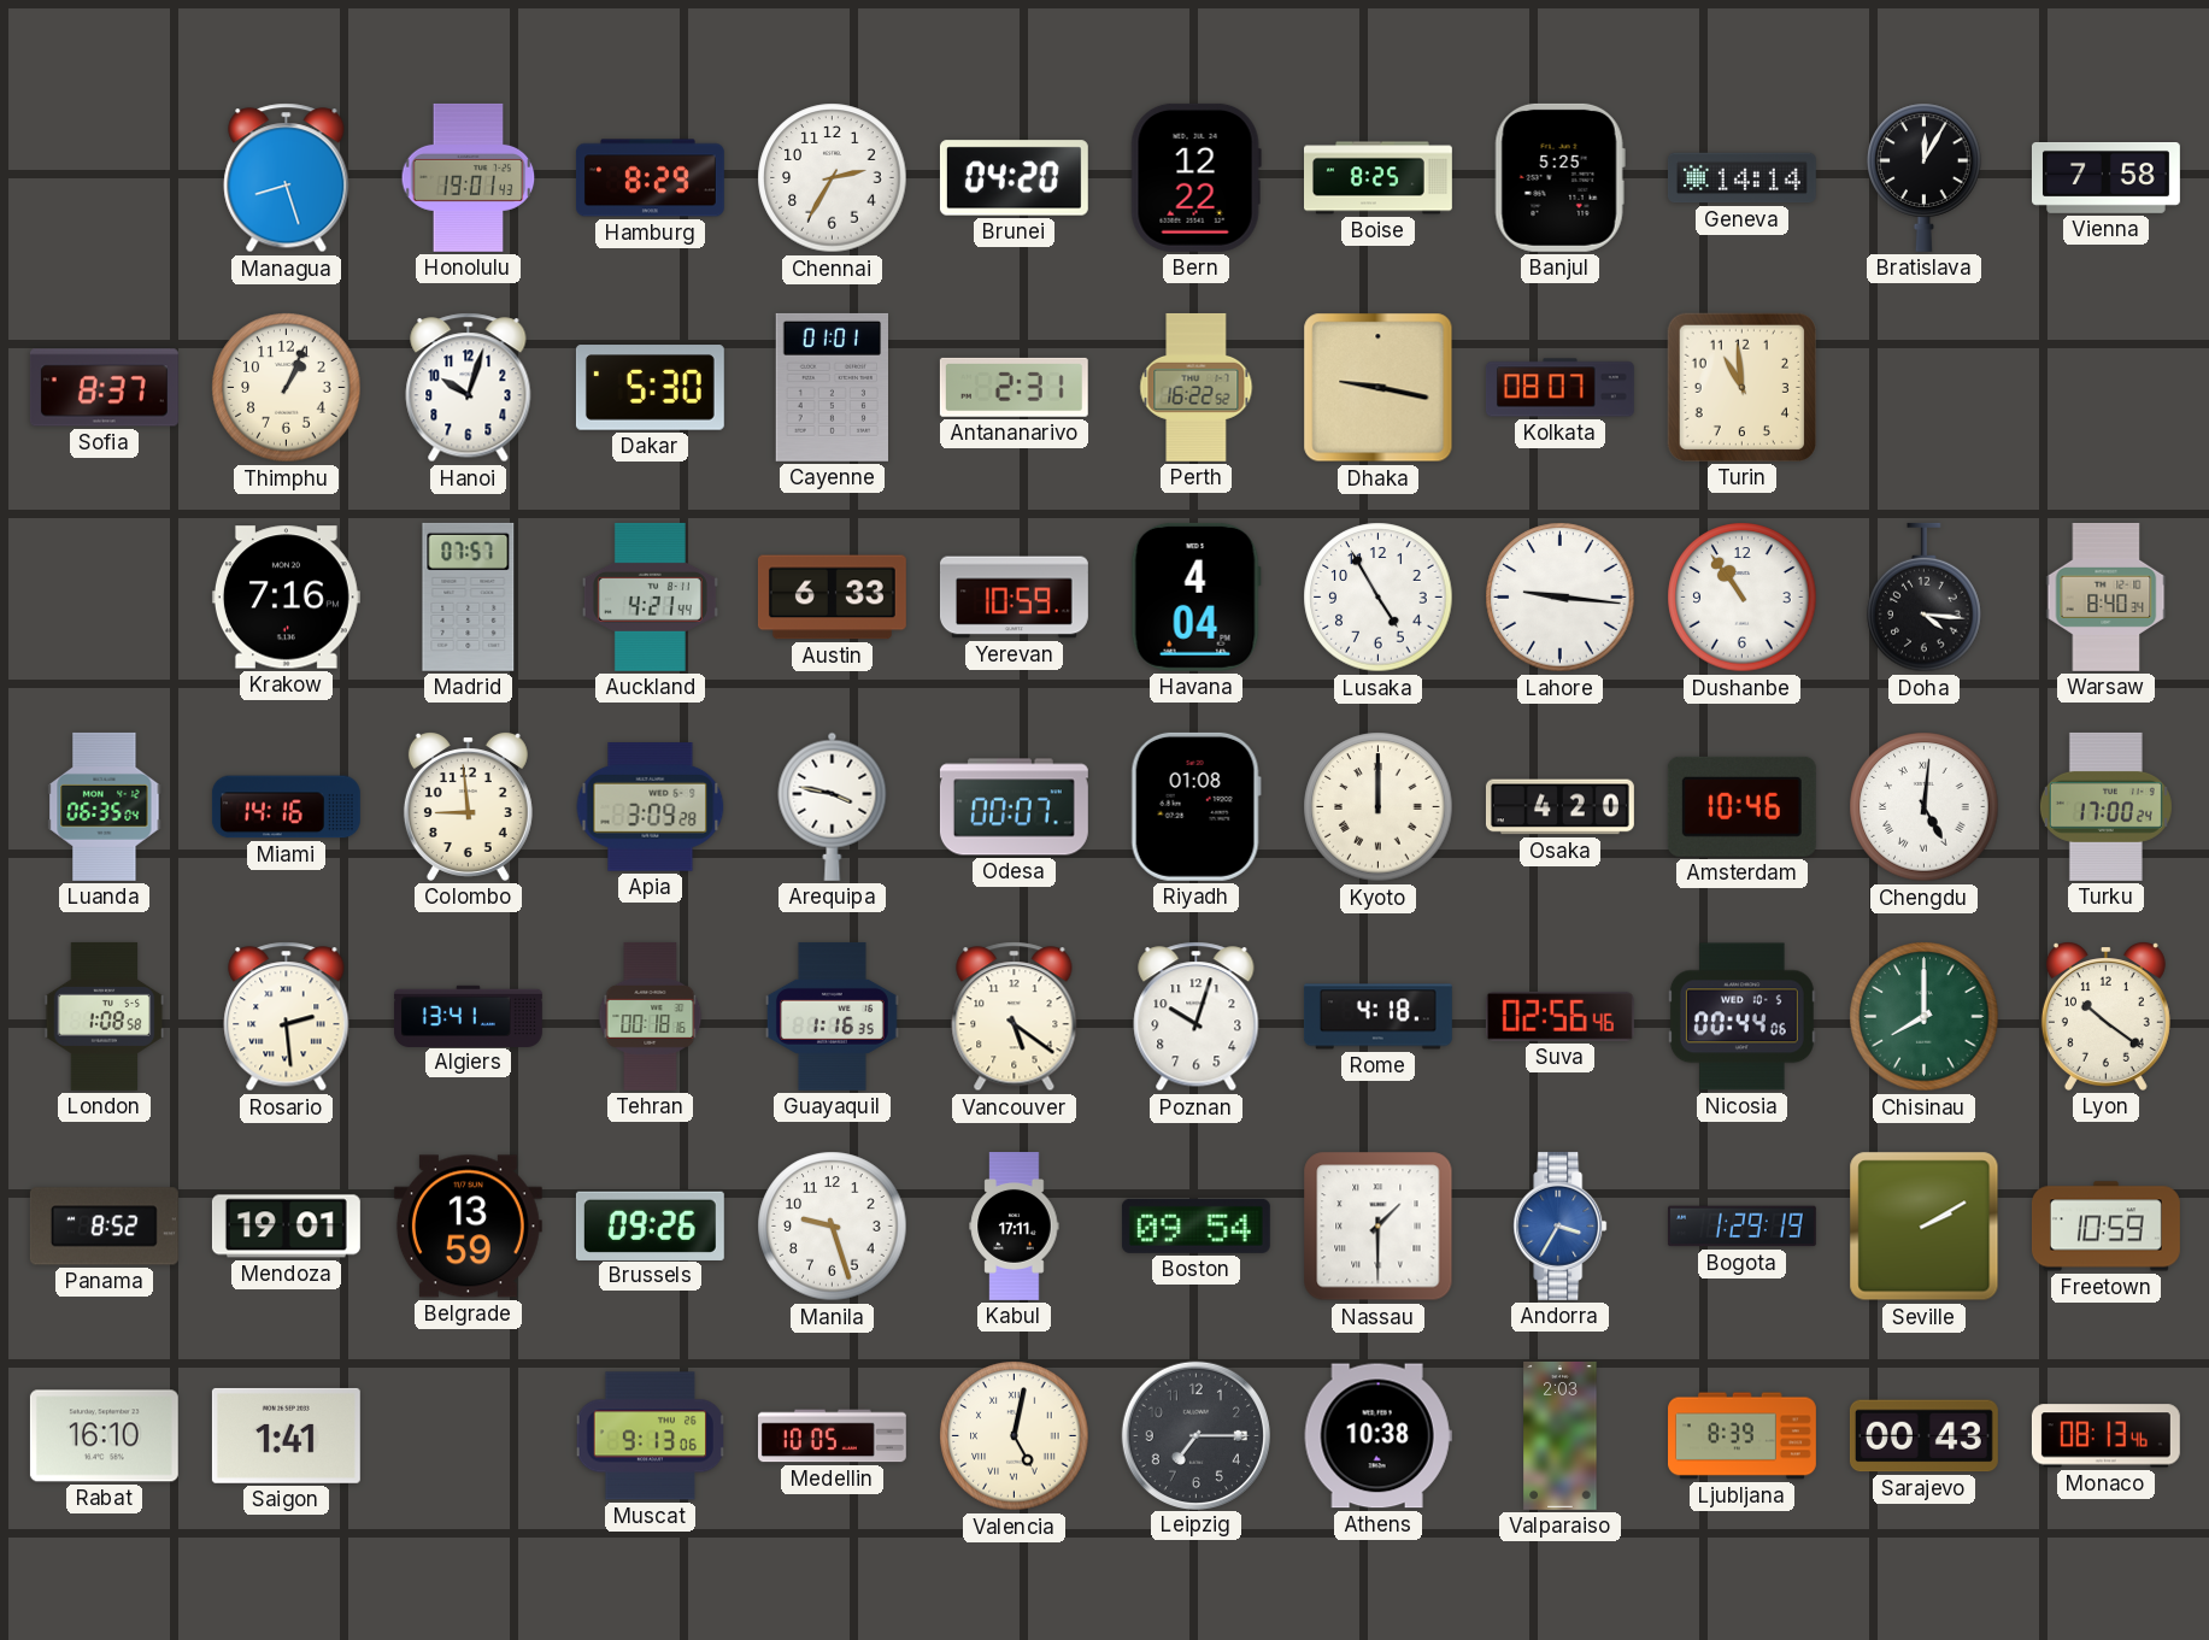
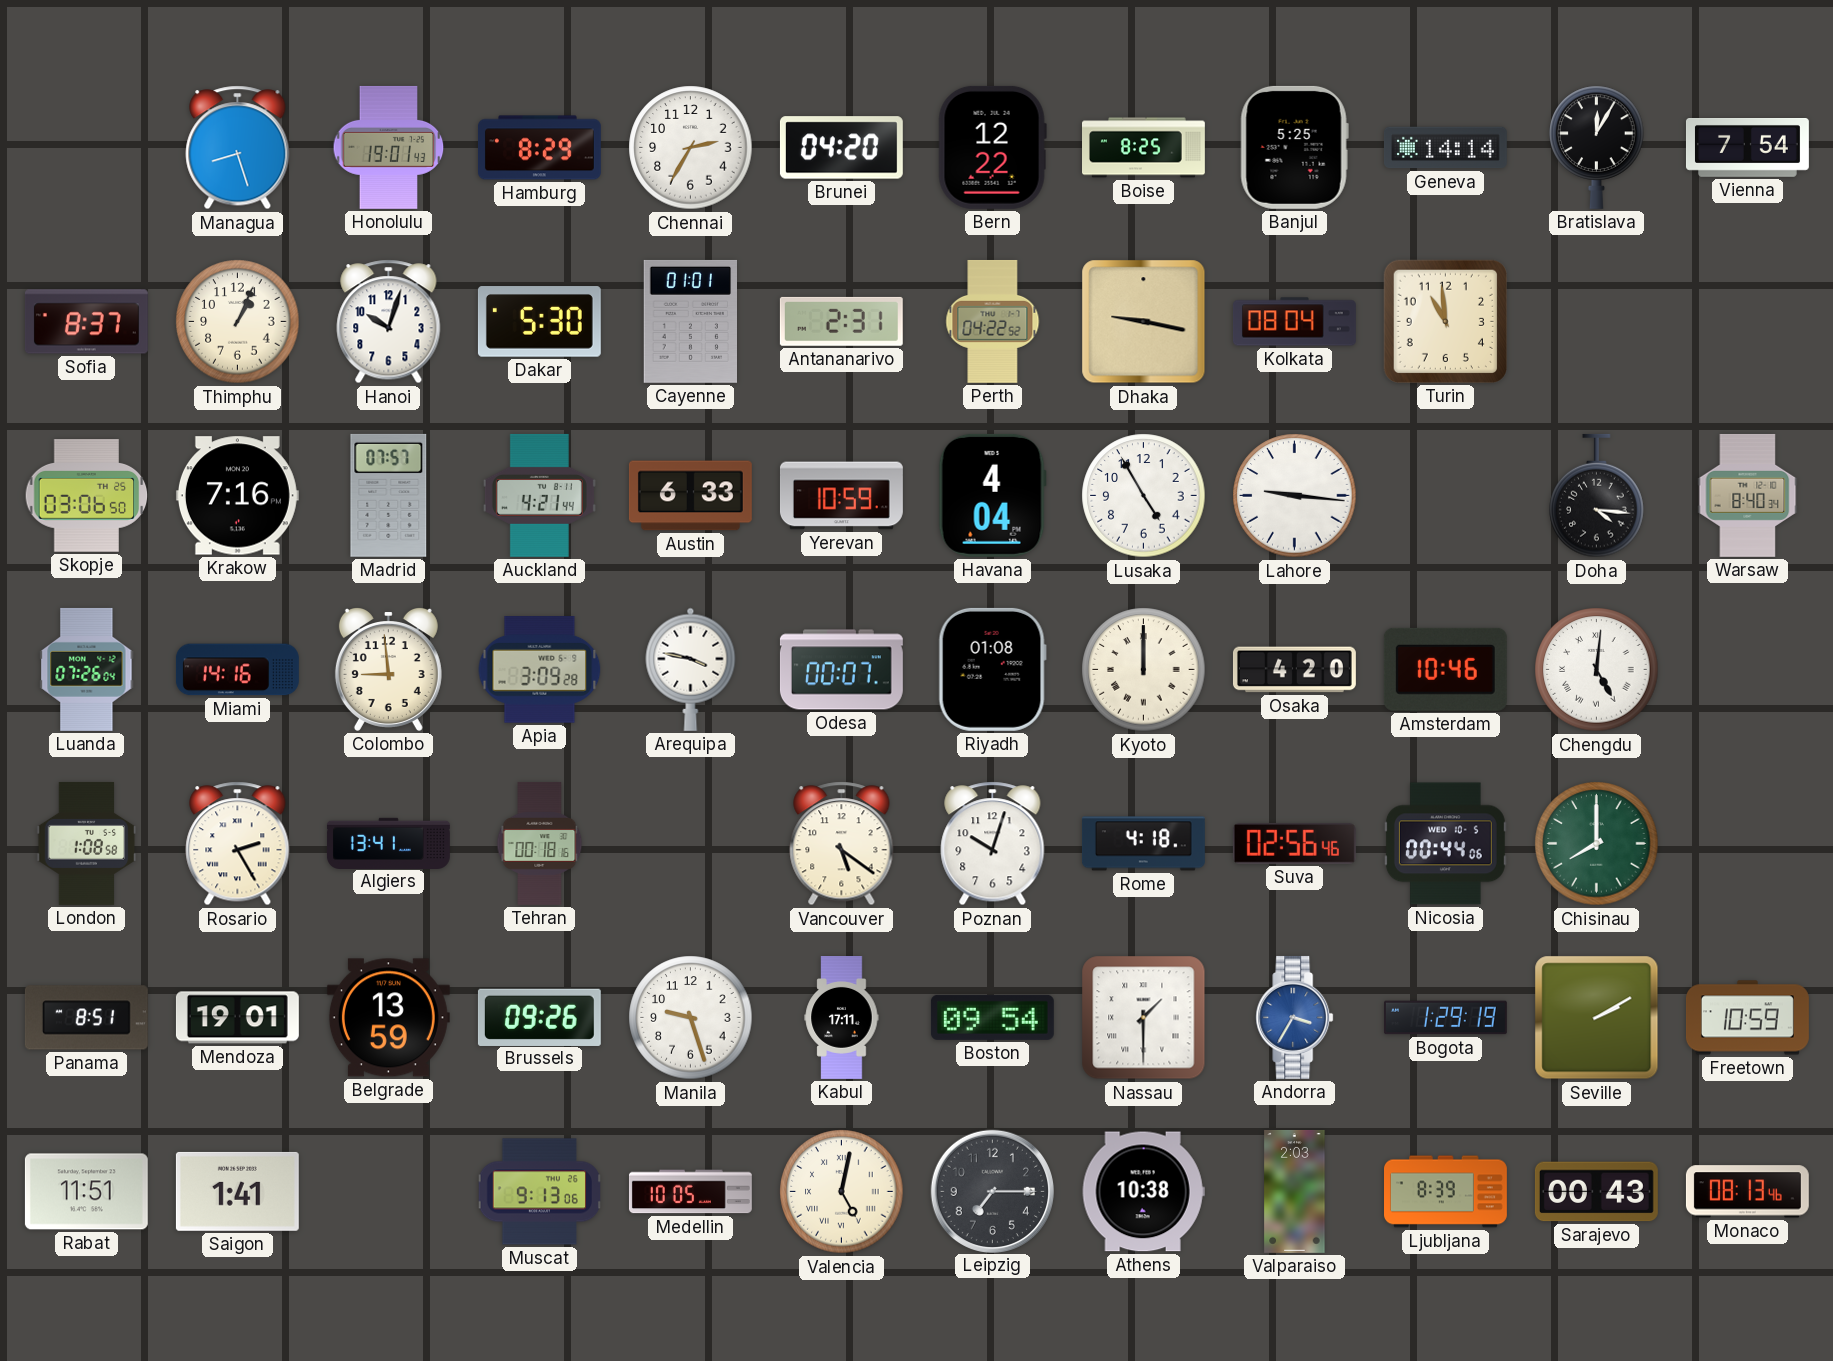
Vienna: 7:58 -> 7:54 (1747, 148)
Perth: 16:22 -> 04:22 (993, 321)
Kolkata: 08:07 -> 08:04 (1294, 322)
Skopje: none -> 03:06 (87, 496)
Dushanbe: 10:54 -> none (1743, 598)
Luanda: 06:35 -> 07:26 (87, 669)
Turku: 17:00 -> none (2105, 806)
Rosario: 2:29 -> 2:25 (238, 844)
Guayaquil: 1:16 -> none (832, 1016)
Lyon: 10:21 -> none (2105, 1017)
Panama: 8:52 -> 8:51 (86, 1018)
Rabat: 16:10 -> 11:51 (86, 1192)
